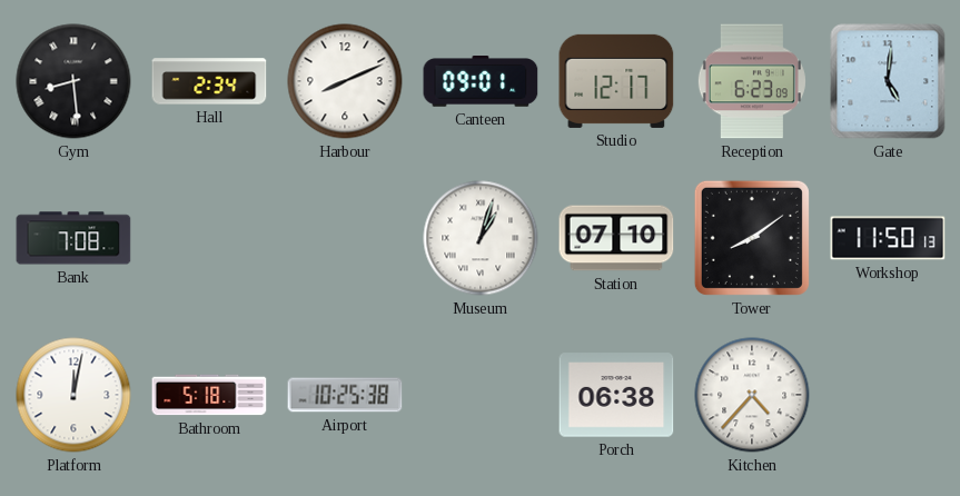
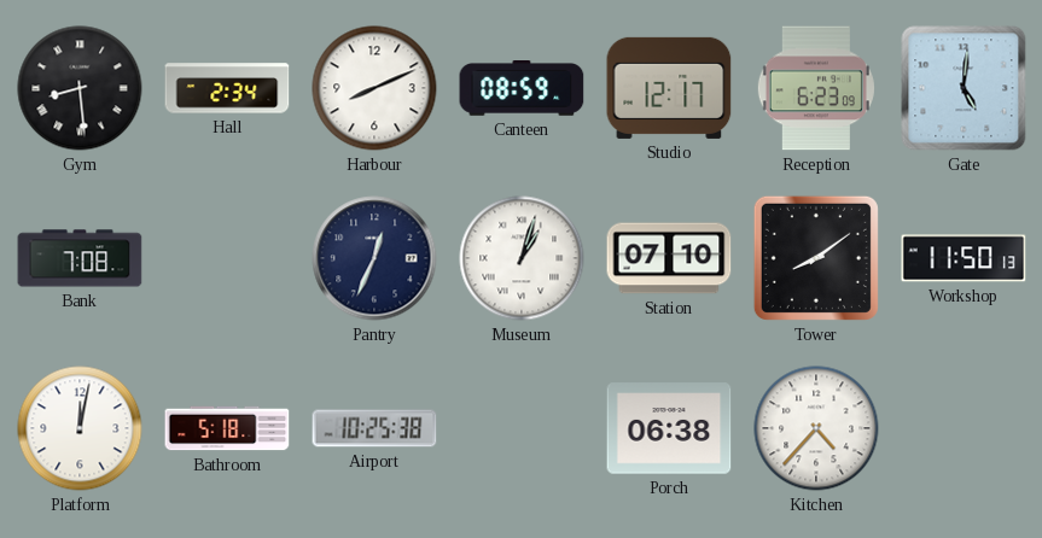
Canteen: 09:01 -> 08:59 (522, 89)
Pantry: none -> 12:34 (374, 258)
